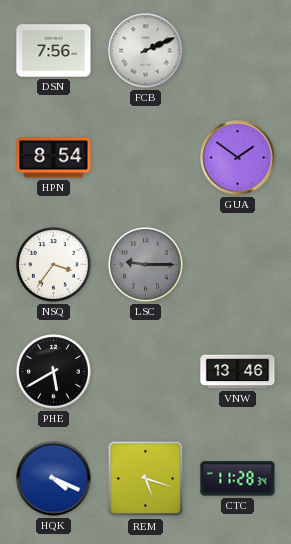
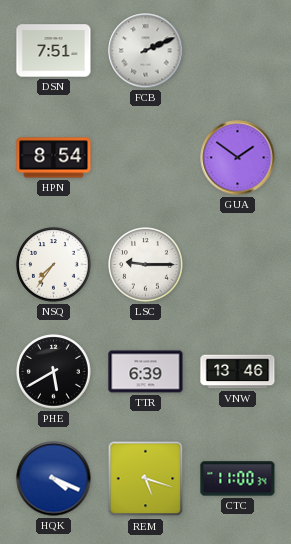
DSN: 7:56 -> 7:51 (54, 51)
NSQ: 3:36 -> 7:36 (54, 265)
LSC dial: grey -> white (146, 265)
TTR: none -> 6:39 (146, 372)
CTC: 11:28 -> 11:00 (238, 479)
